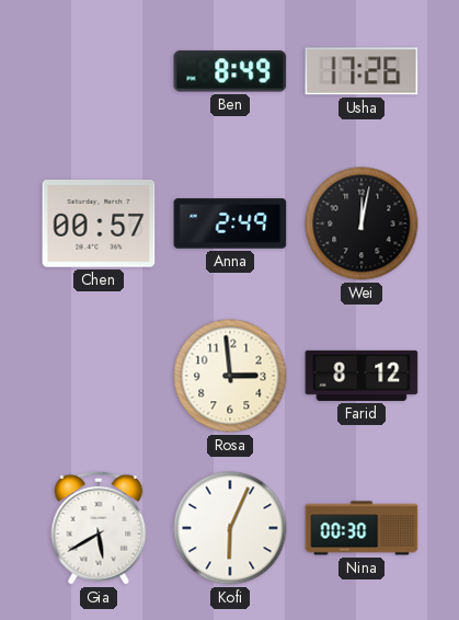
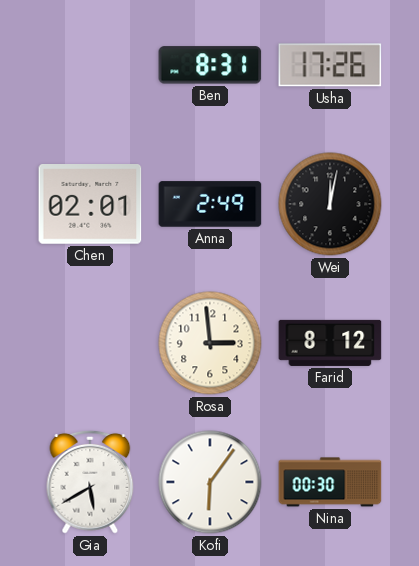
Ben: 8:49 -> 8:31 (210, 65)
Chen: 00:57 -> 02:01 (90, 205)
Kofi: 6:04 -> 6:06 (210, 482)
